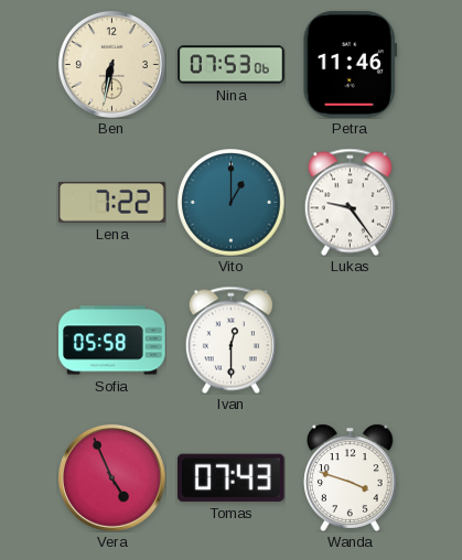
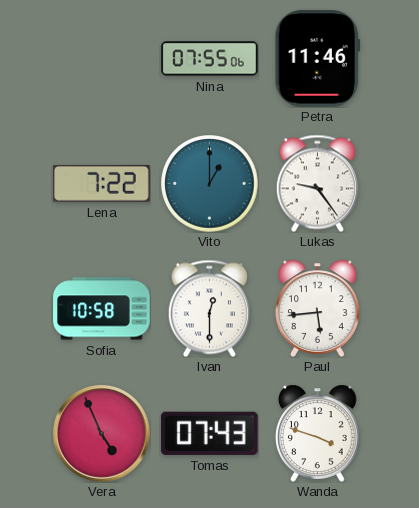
Ben: 6:32 -> none (111, 64)
Nina: 07:53 -> 07:55 (210, 59)
Sofia: 05:58 -> 10:58 (102, 309)
Paul: none -> 5:44 (318, 308)
